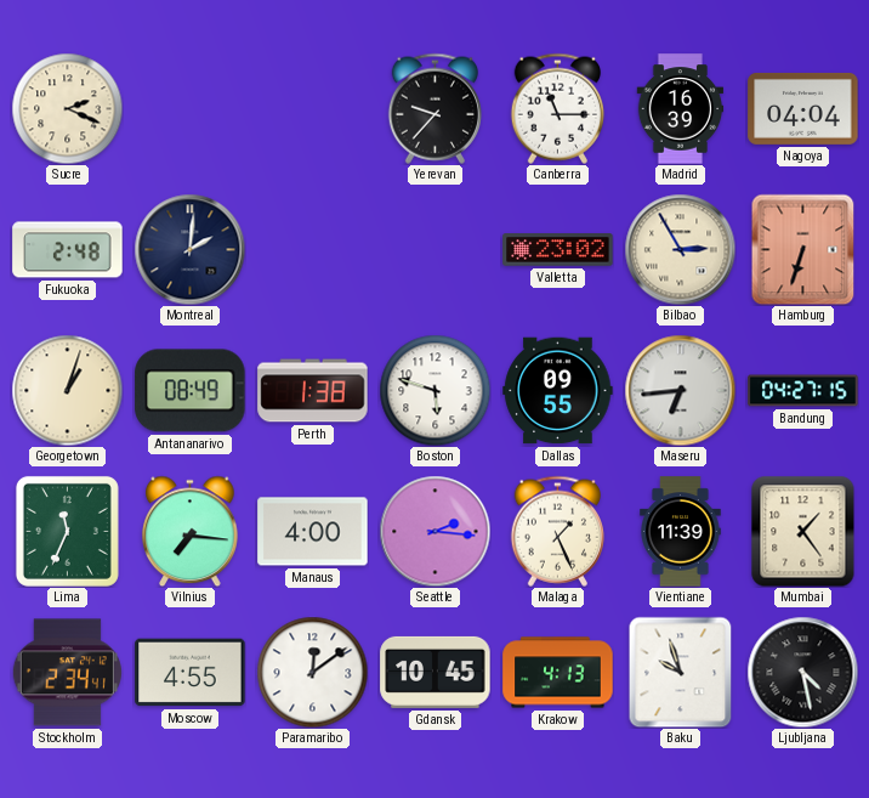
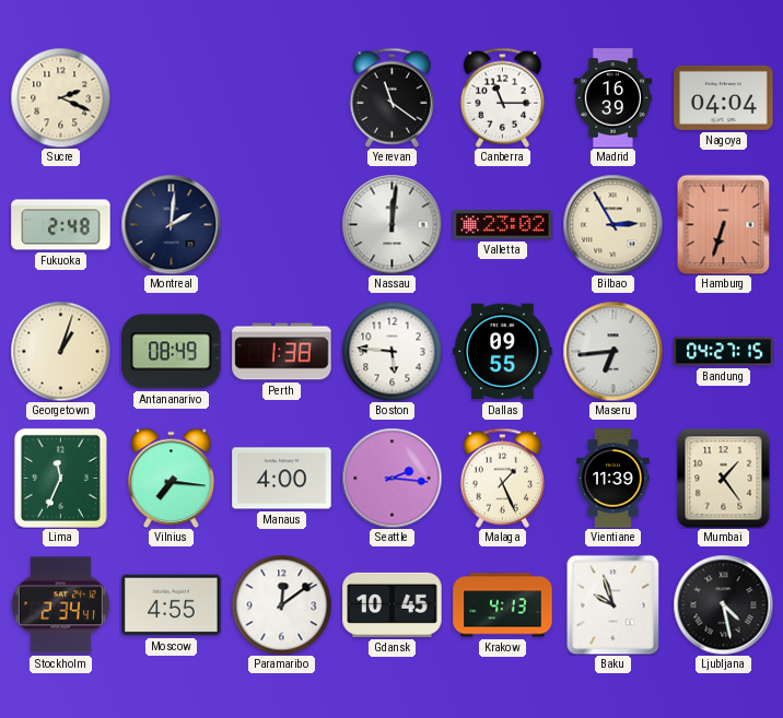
Yerevan: 9:37 -> 11:21 (391, 97)
Nassau: none -> 12:01 (391, 224)
Boston: 5:48 -> 5:46 (391, 351)
